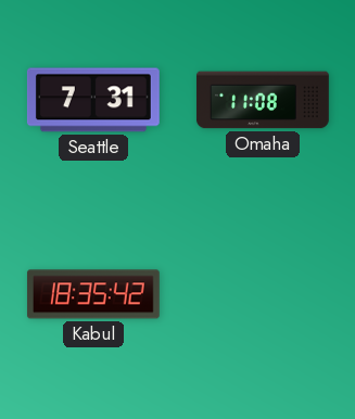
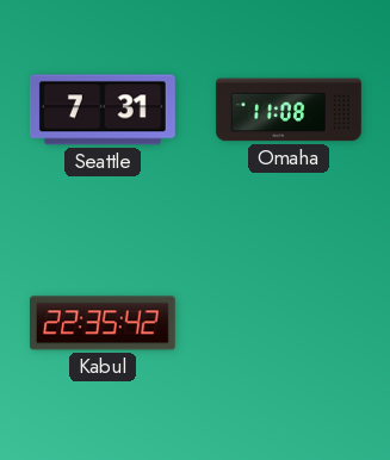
Kabul: 18:35 -> 22:35 (103, 323)
